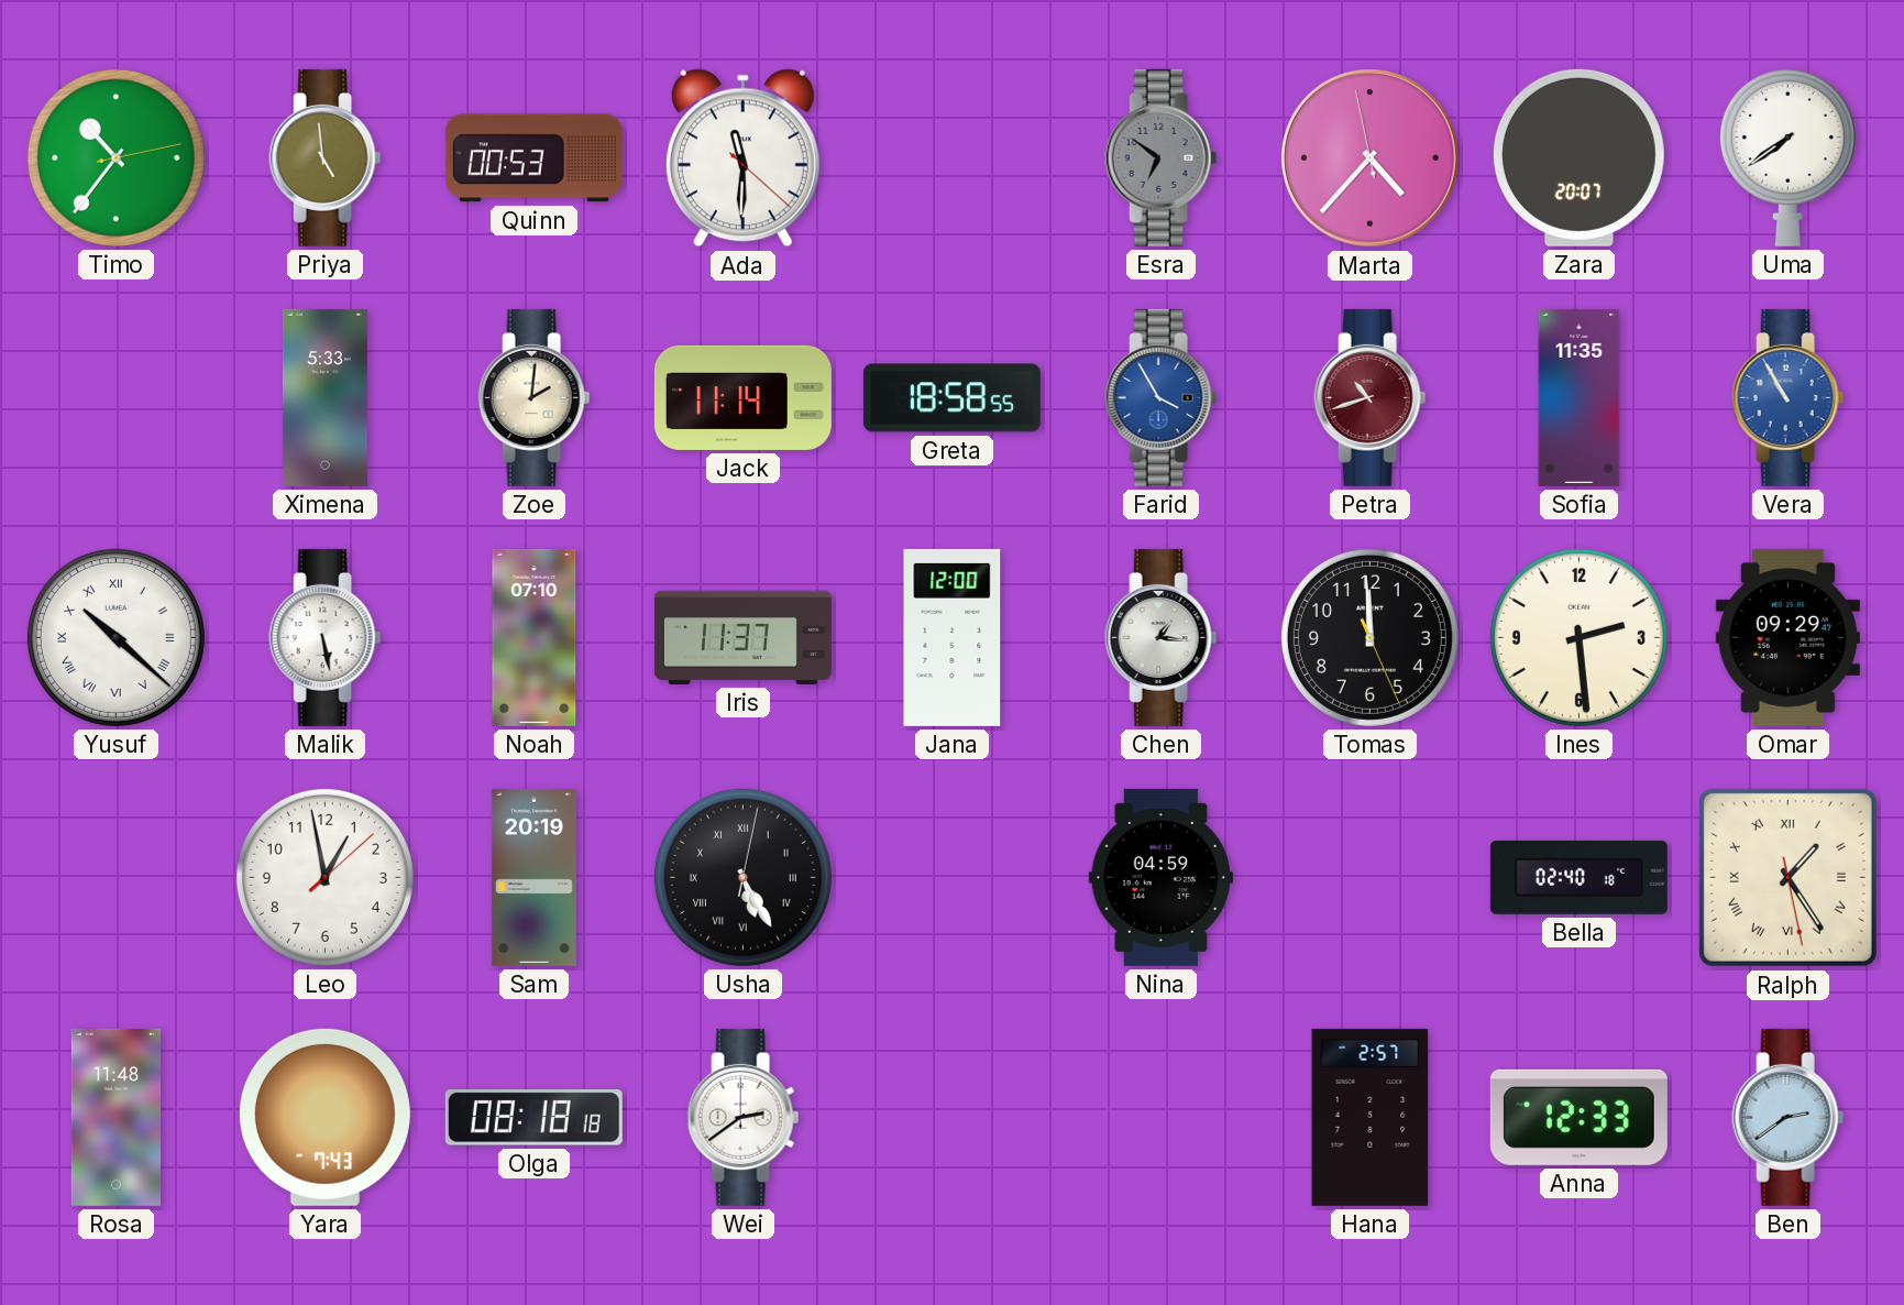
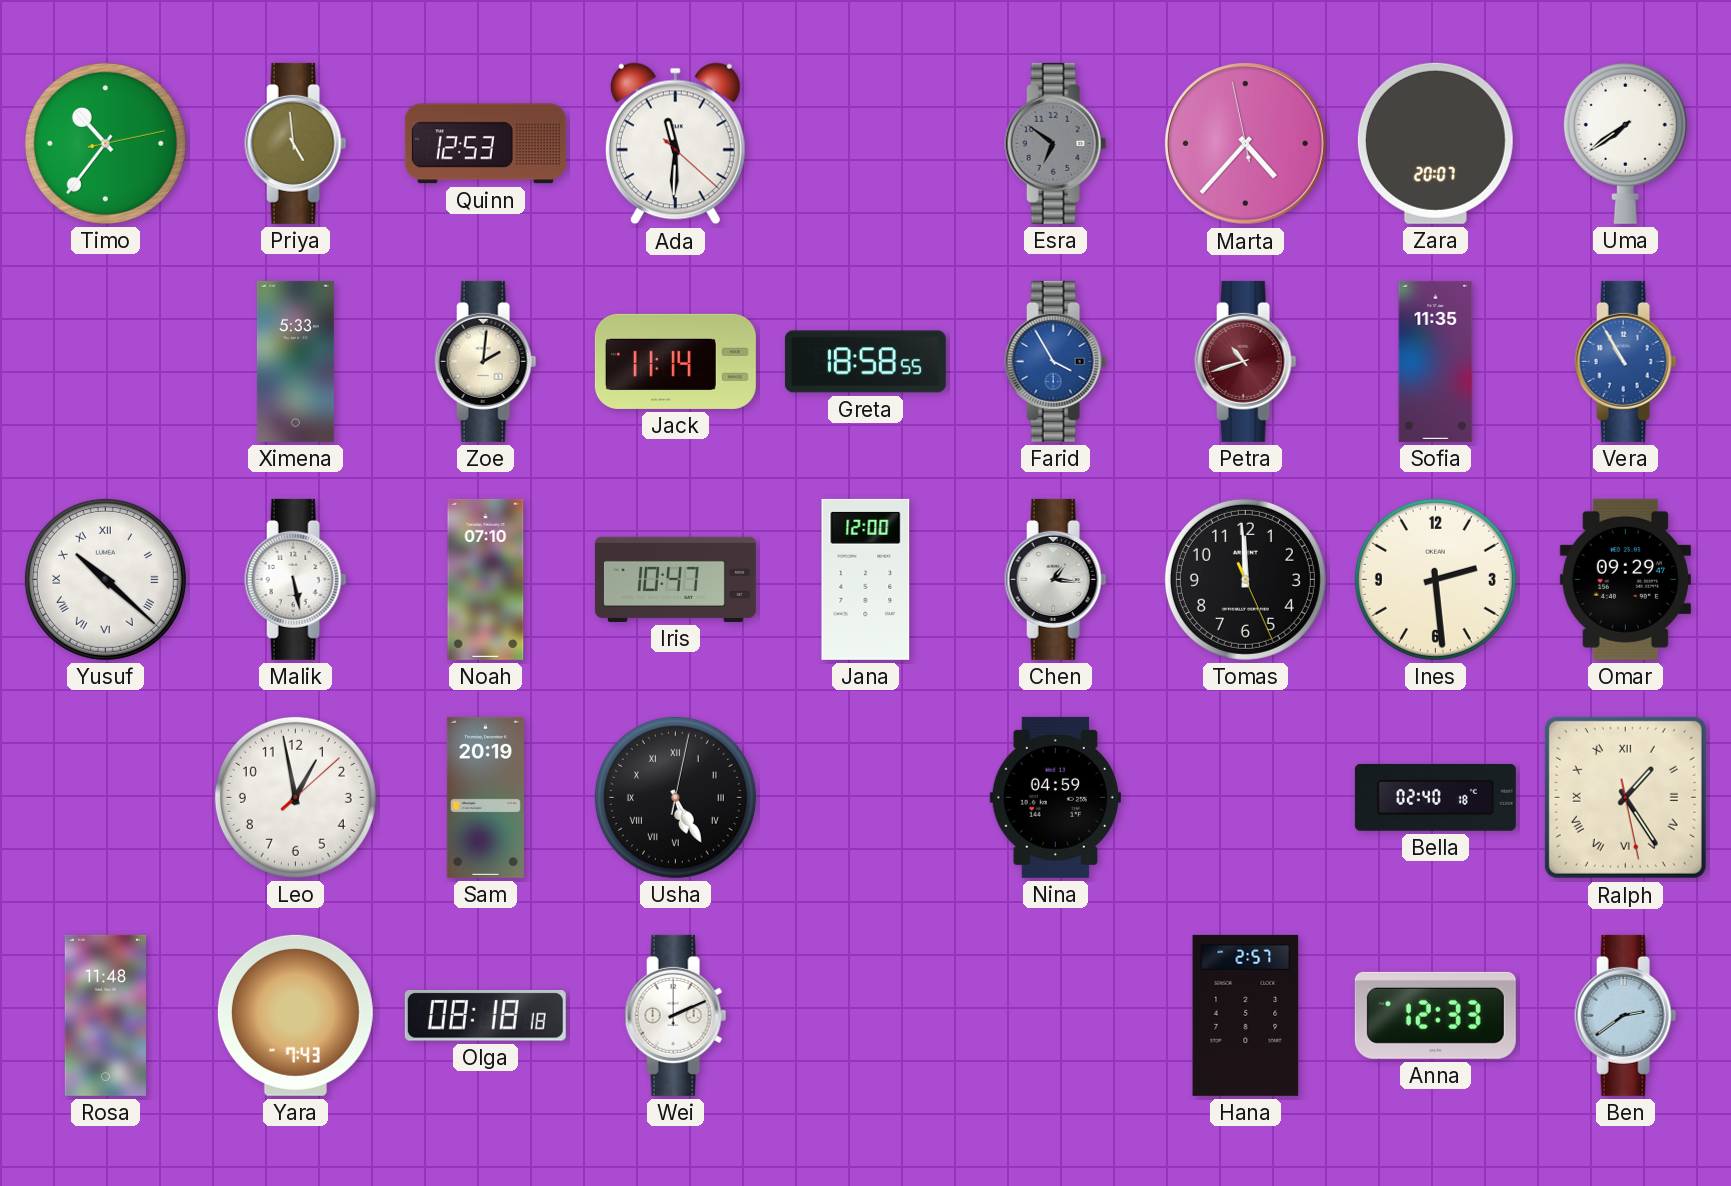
Quinn: 00:53 -> 12:53 (485, 144)
Iris: 11:37 -> 10:47 (675, 579)
Wei: 2:39 -> 2:11 (676, 1015)
